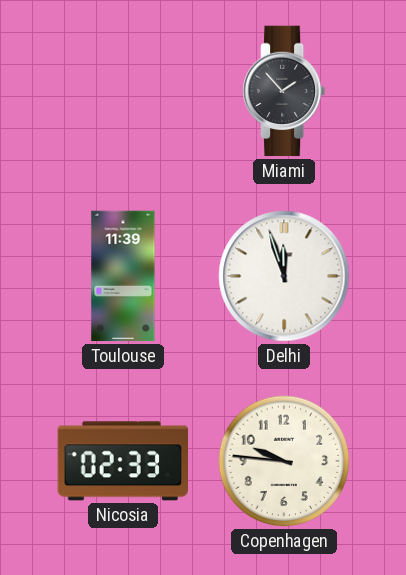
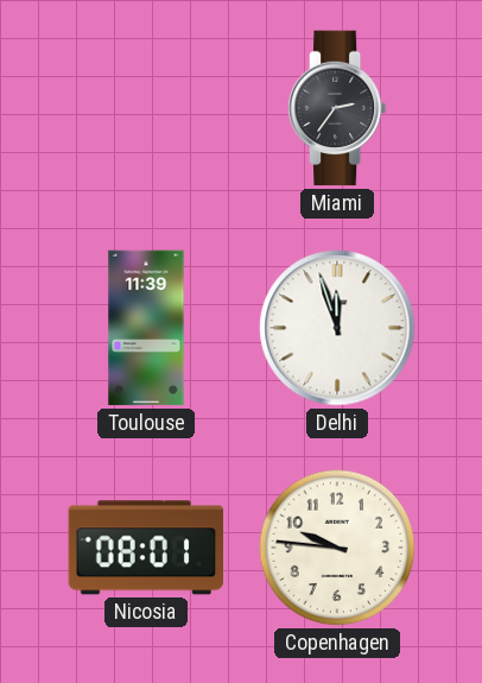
Miami: 1:53 -> 2:36 (337, 108)
Nicosia: 02:33 -> 08:01 (145, 548)
